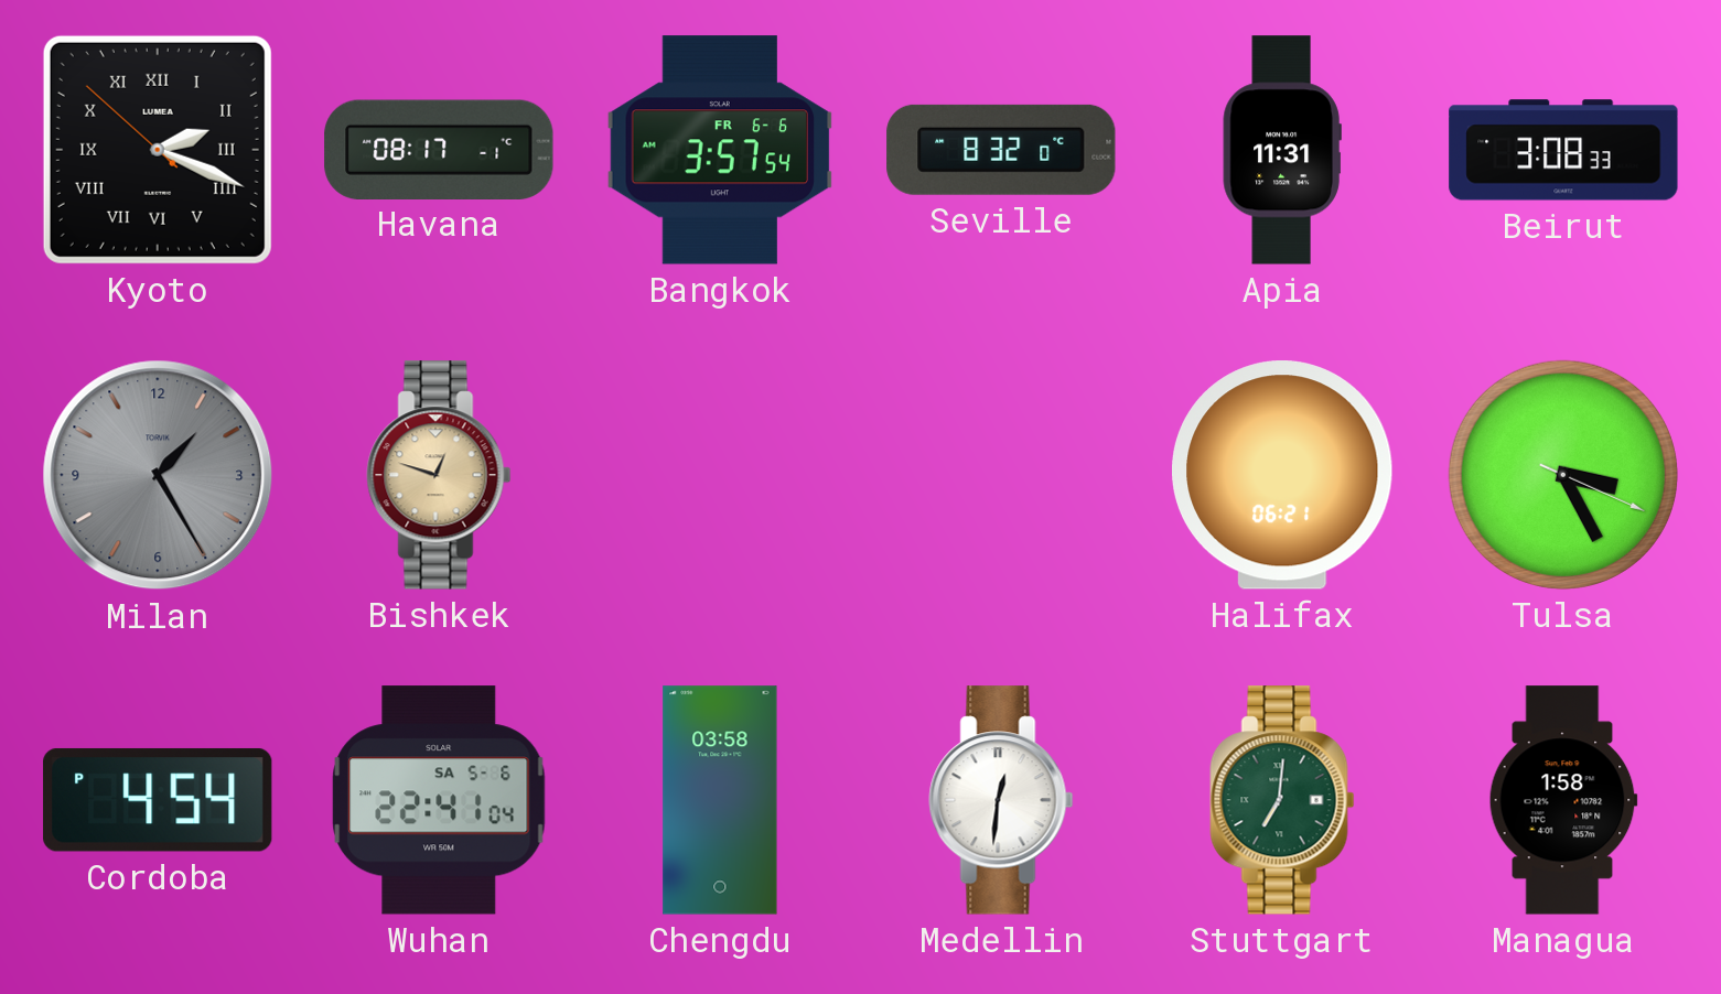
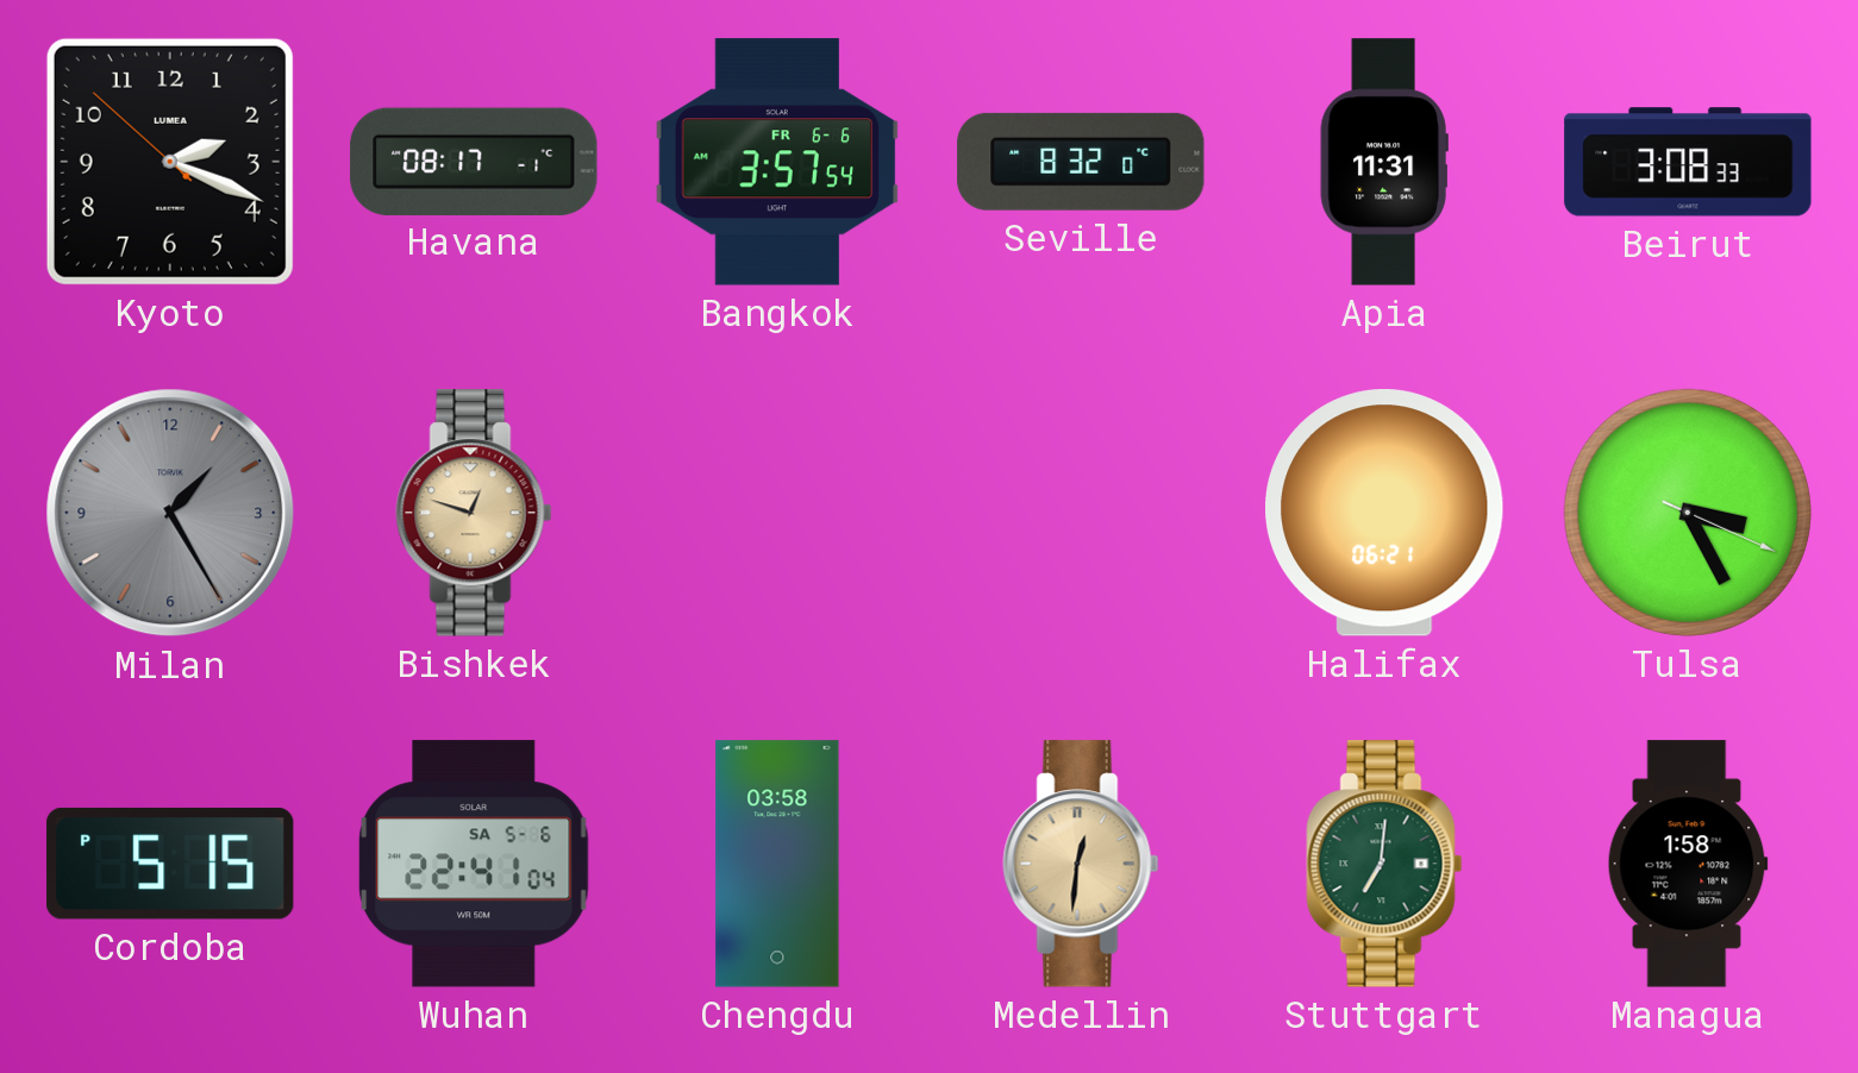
Kyoto numerals: Roman -> Arabic (170, 162)
Cordoba: 4:54 -> 5:15 (170, 864)
Medellin dial: white -> champagne (1081, 864)
